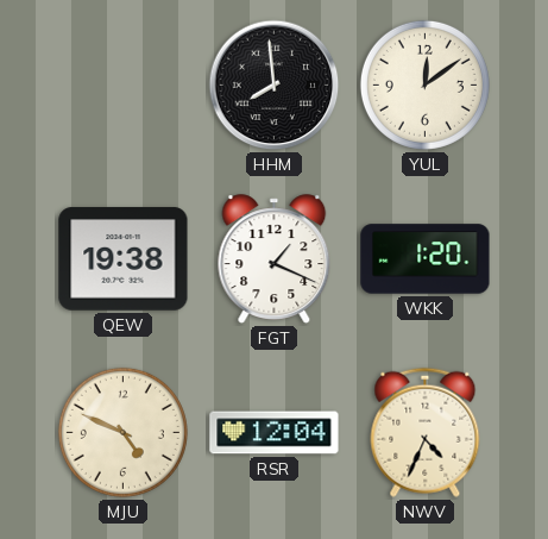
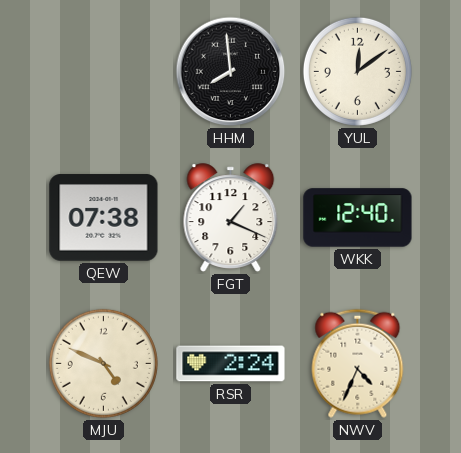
QEW: 19:38 -> 07:38 (104, 218)
WKK: 1:20 -> 12:40 (358, 218)
RSR: 12:04 -> 2:24 (231, 364)
